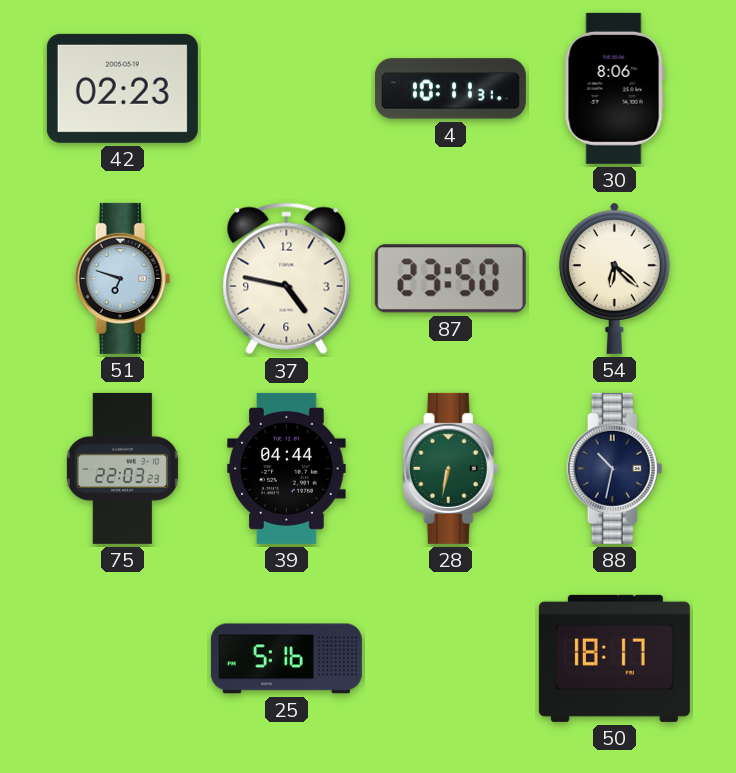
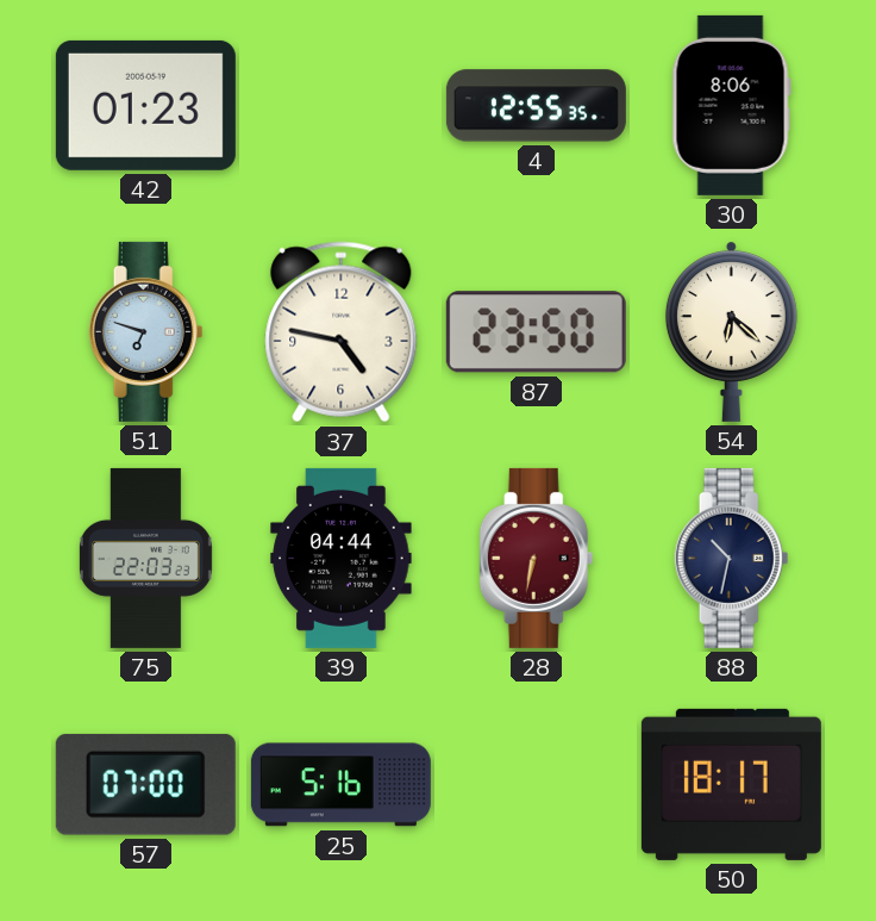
42: 02:23 -> 01:23 (145, 105)
4: 10:11 -> 12:55 (536, 106)
28 dial: green -> burgundy (537, 558)
57: none -> 07:00 (145, 784)
